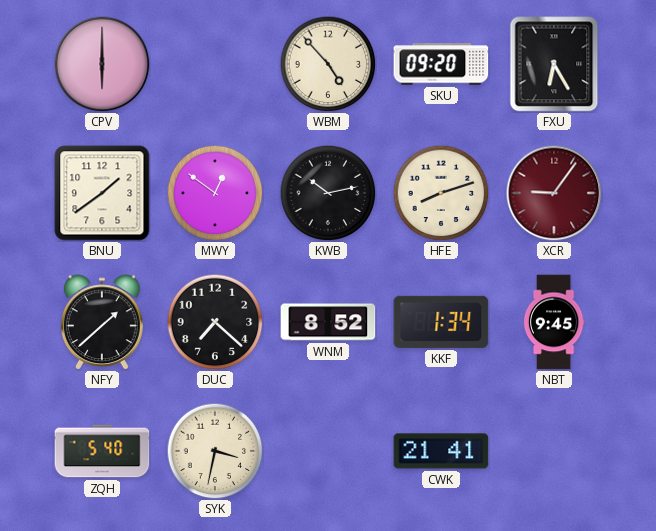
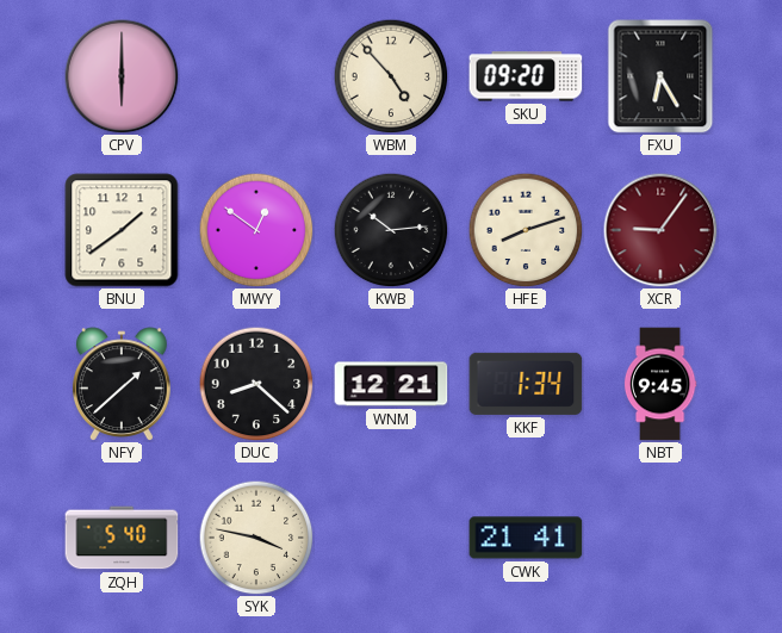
KWB: 10:13 -> 10:14 (391, 230)
DUC: 7:22 -> 8:22 (256, 384)
WNM: 8:52 -> 12:21 (391, 384)
SYK: 3:32 -> 3:47 (256, 538)
